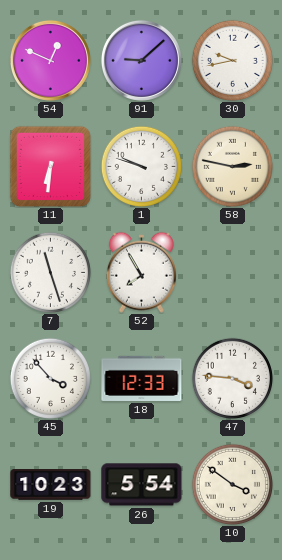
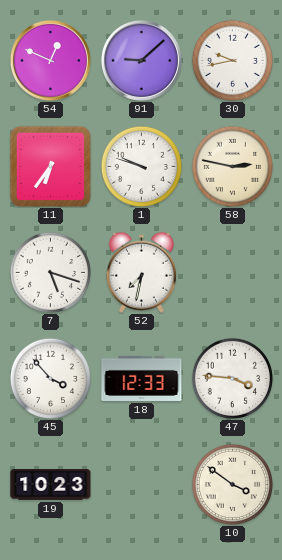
11: 6:31 -> 6:36 (50, 166)
7: 11:27 -> 5:18 (50, 272)
52: 7:55 -> 7:32 (141, 272)
26: 5:54 -> none (142, 485)
